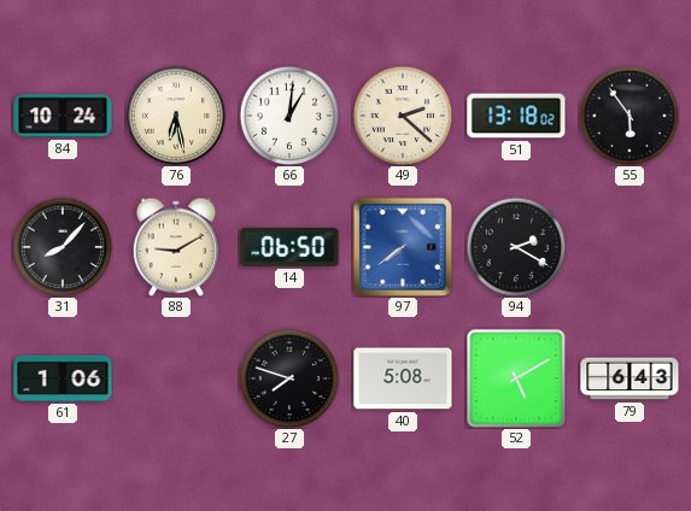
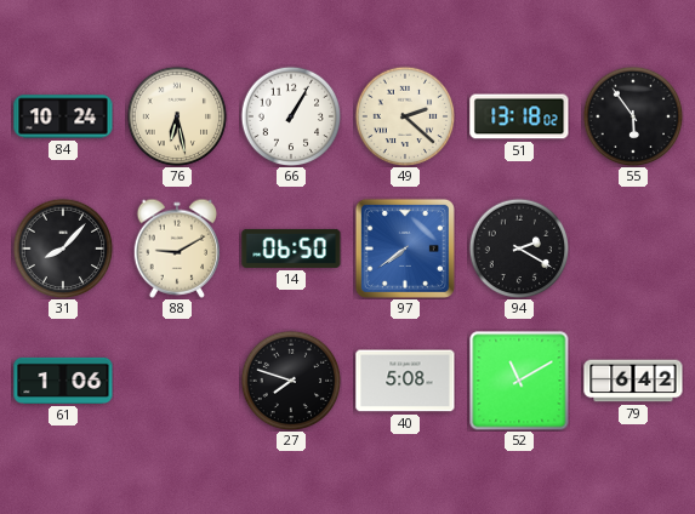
66: 1:01 -> 1:05 (291, 116)
52: 5:10 -> 11:10 (519, 381)
79: 6:43 -> 6:42 (633, 381)
